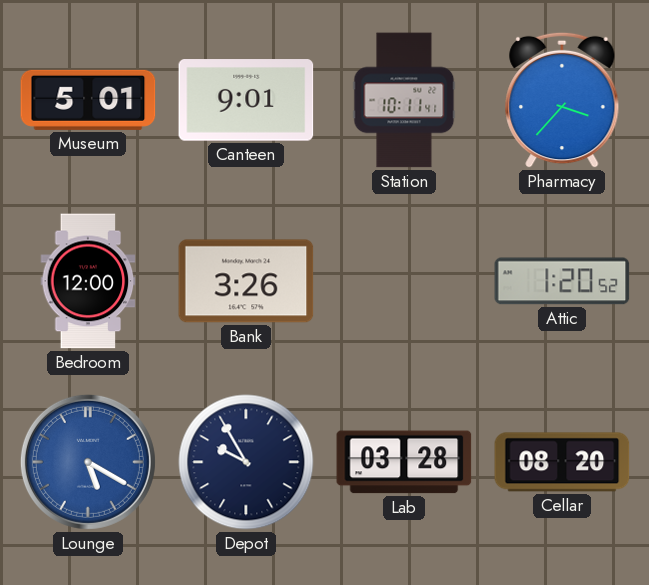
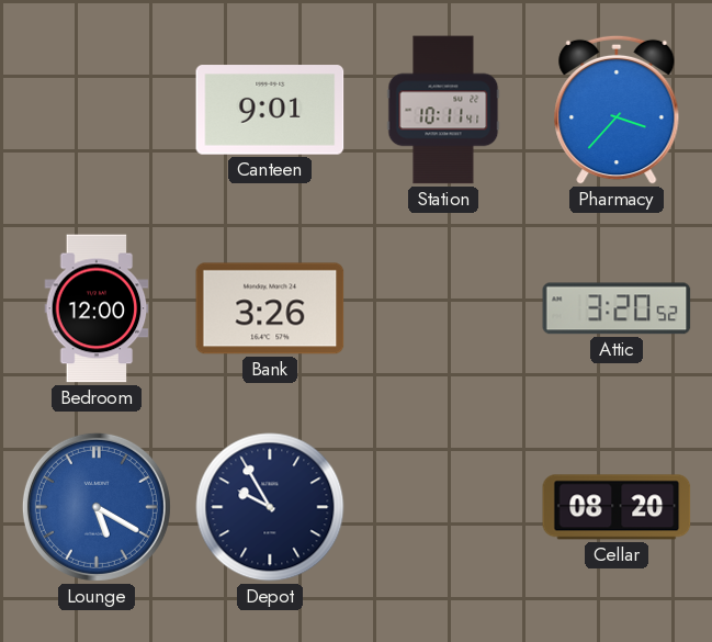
Museum: 5:01 -> none (88, 100)
Attic: 1:20 -> 3:20 (617, 308)
Lab: 03:28 -> none (404, 462)
